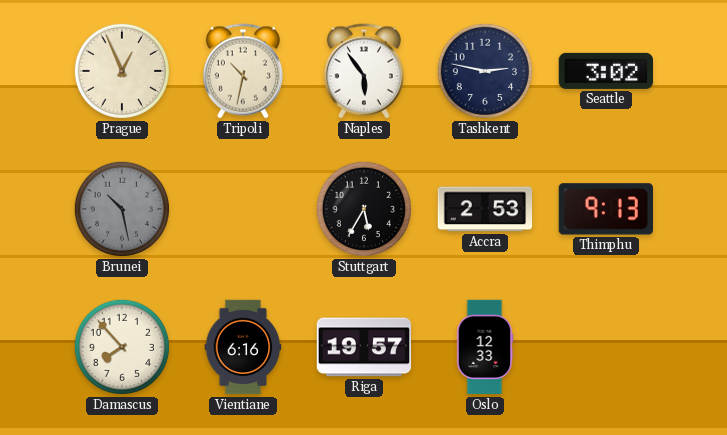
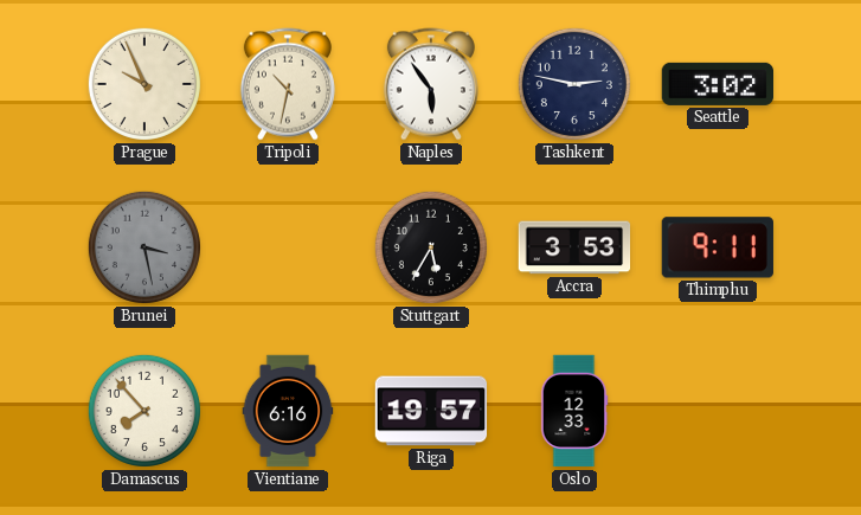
Prague: 12:56 -> 9:56 (144, 84)
Brunei: 10:28 -> 3:28 (144, 247)
Accra: 2:53 -> 3:53 (574, 247)
Thimphu: 9:13 -> 9:11 (717, 247)
